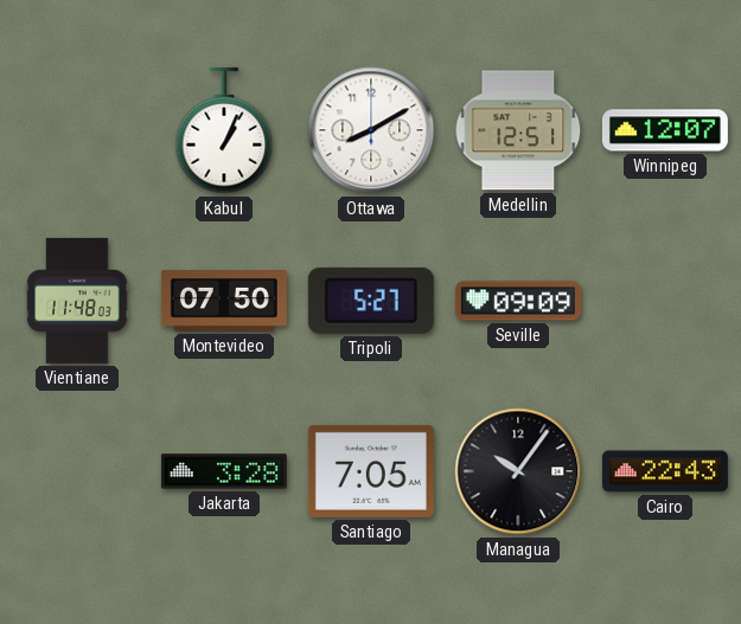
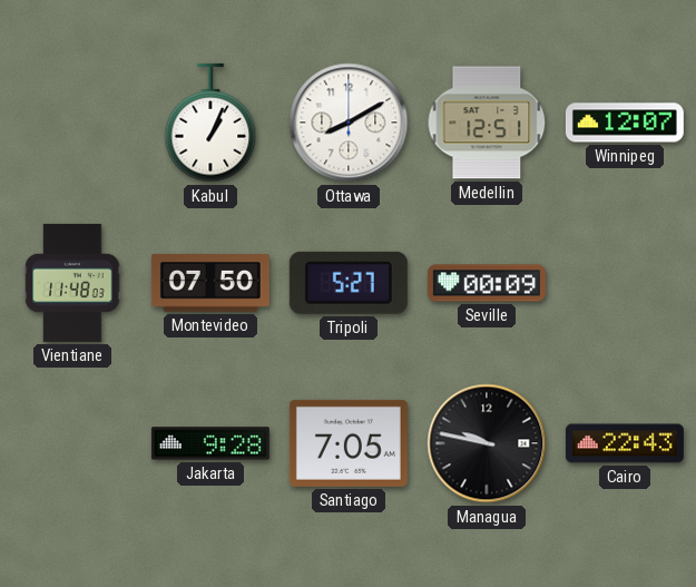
Seville: 09:09 -> 00:09 (487, 283)
Jakarta: 3:28 -> 9:28 (210, 443)
Managua: 10:06 -> 9:47 (487, 443)
